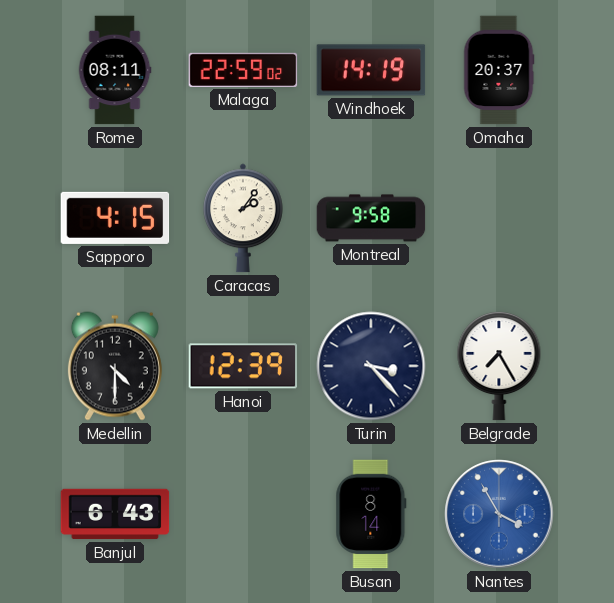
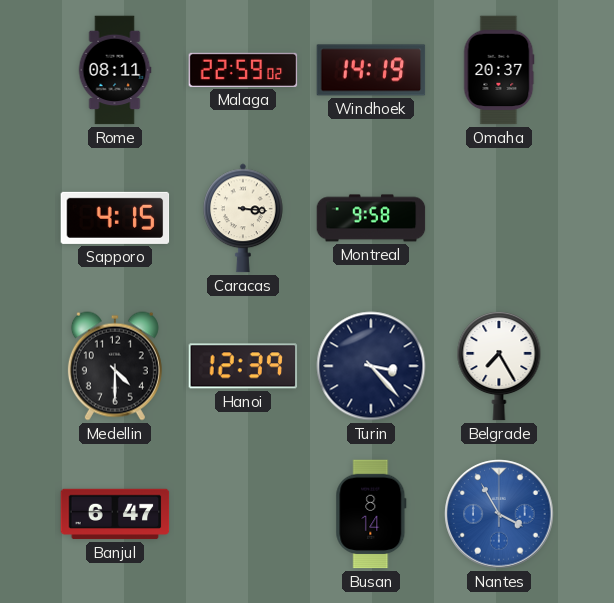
Caracas: 2:06 -> 3:16 (244, 218)
Banjul: 6:43 -> 6:47 (115, 514)
